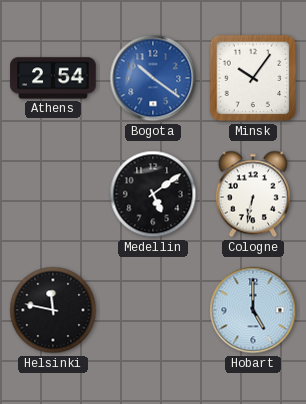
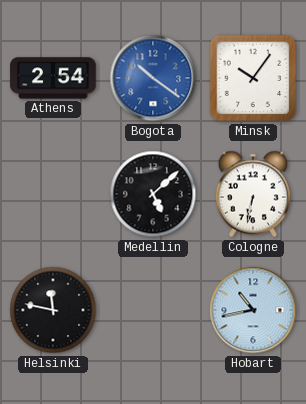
Medellin: 5:09 -> 5:08 (153, 194)
Hobart: 5:00 -> 10:43 (253, 310)
